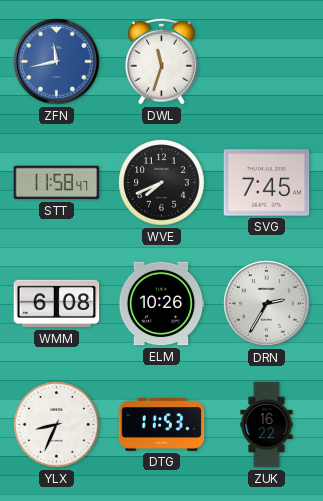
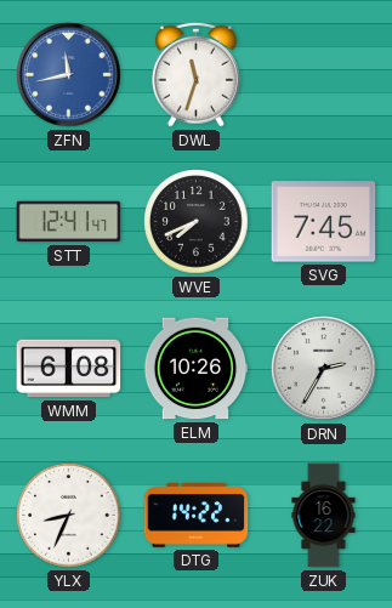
STT: 11:58 -> 12:41 (69, 222)
DTG: 11:53 -> 14:22 (197, 516)
